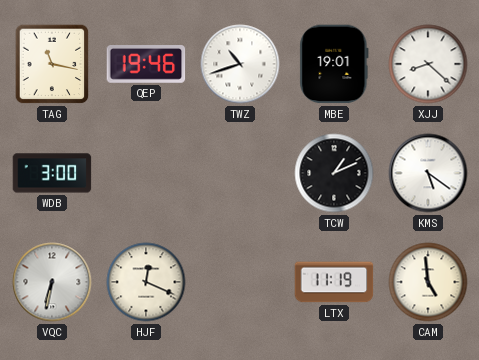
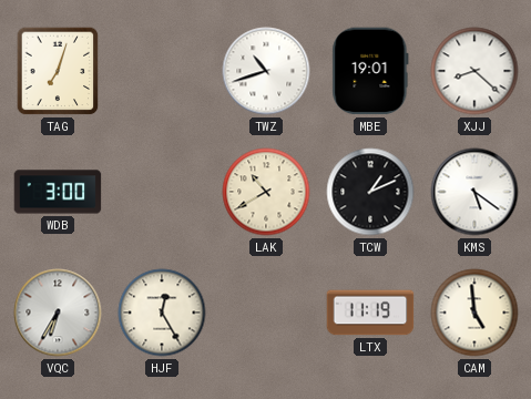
TAG: 11:17 -> 7:03 (58, 71)
QEP: 19:46 -> none (146, 65)
LAK: none -> 10:40 (266, 192)
VQC: 6:32 -> 6:35 (58, 313)
HJF: 12:19 -> 12:25 (162, 313)
